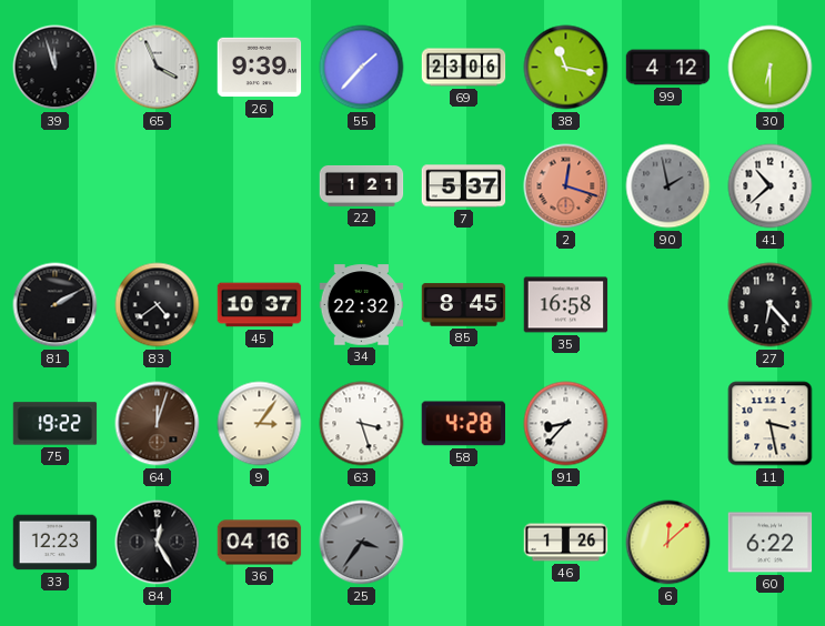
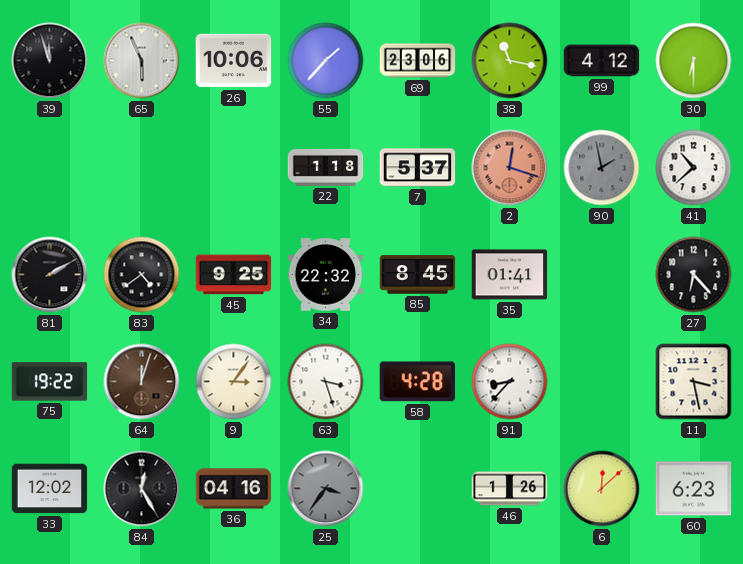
65: 3:56 -> 5:56 (142, 61)
26: 9:39 -> 10:06 (234, 61)
22: 1:21 -> 1:18 (326, 167)
45: 10:37 -> 9:25 (234, 275)
35: 16:58 -> 01:41 (510, 275)
33: 12:23 -> 12:02 (50, 489)
60: 6:22 -> 6:23 (694, 489)
